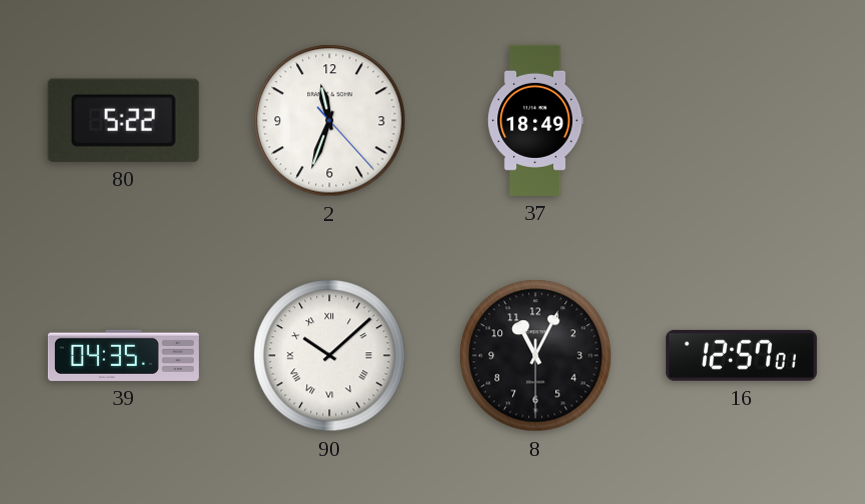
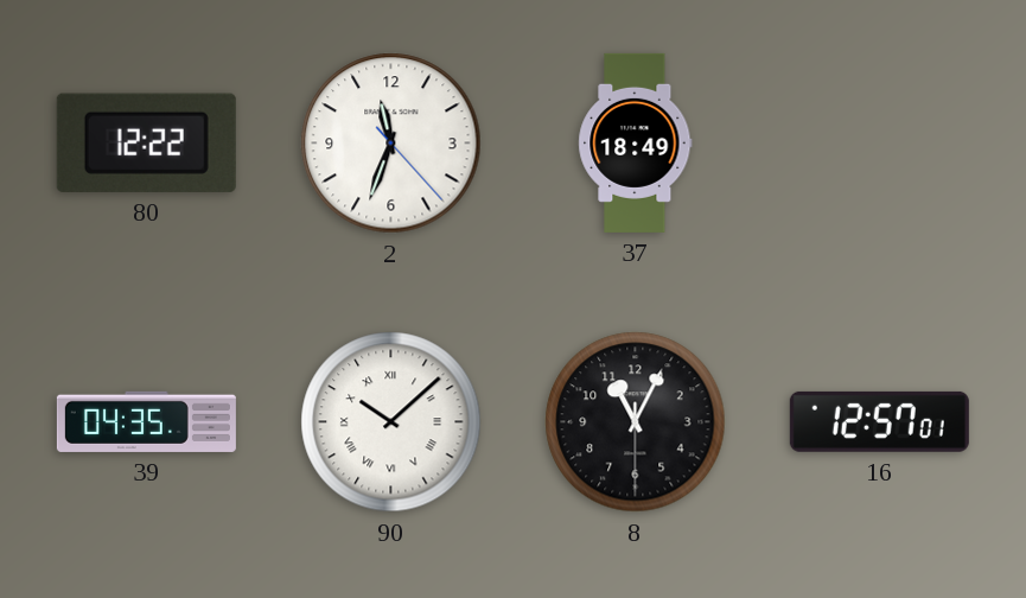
80: 5:22 -> 12:22 (146, 142)
